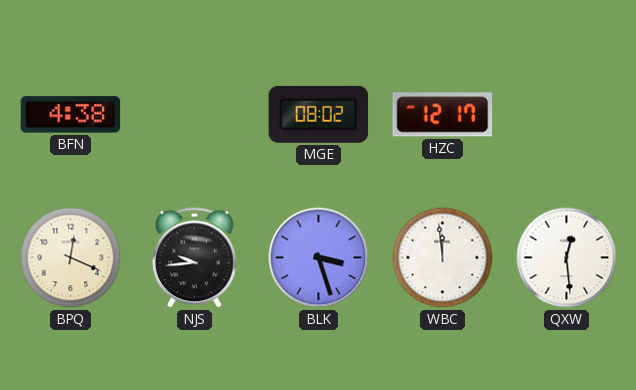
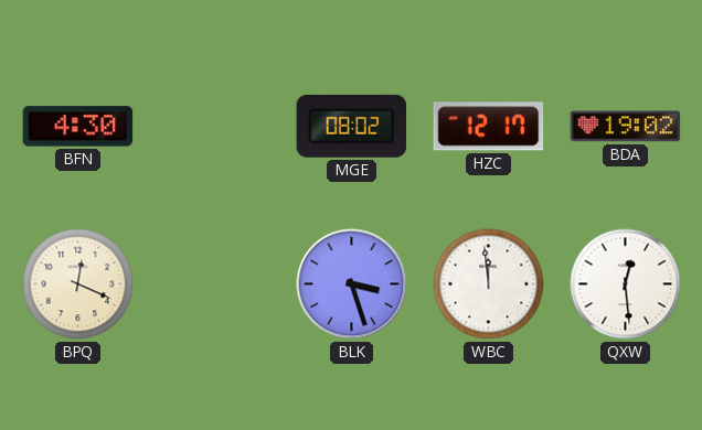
BFN: 4:38 -> 4:30 (78, 127)
BDA: none -> 19:02 (626, 127)
NJS: 9:44 -> none (195, 258)
